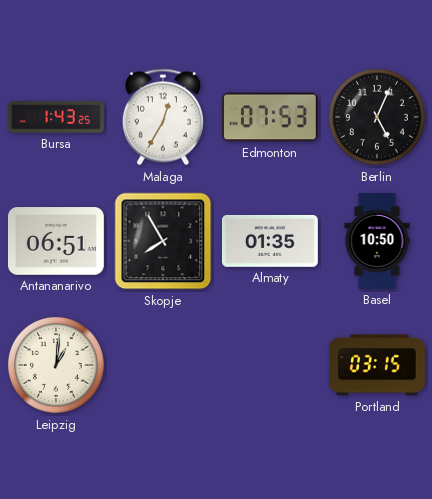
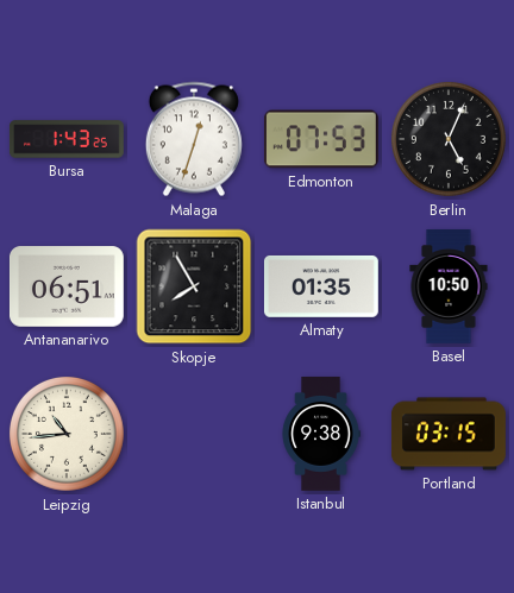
Malaga: 12:35 -> 12:33 (194, 139)
Leipzig: 1:01 -> 10:44 (67, 434)
Istanbul: none -> 9:38 (321, 434)
